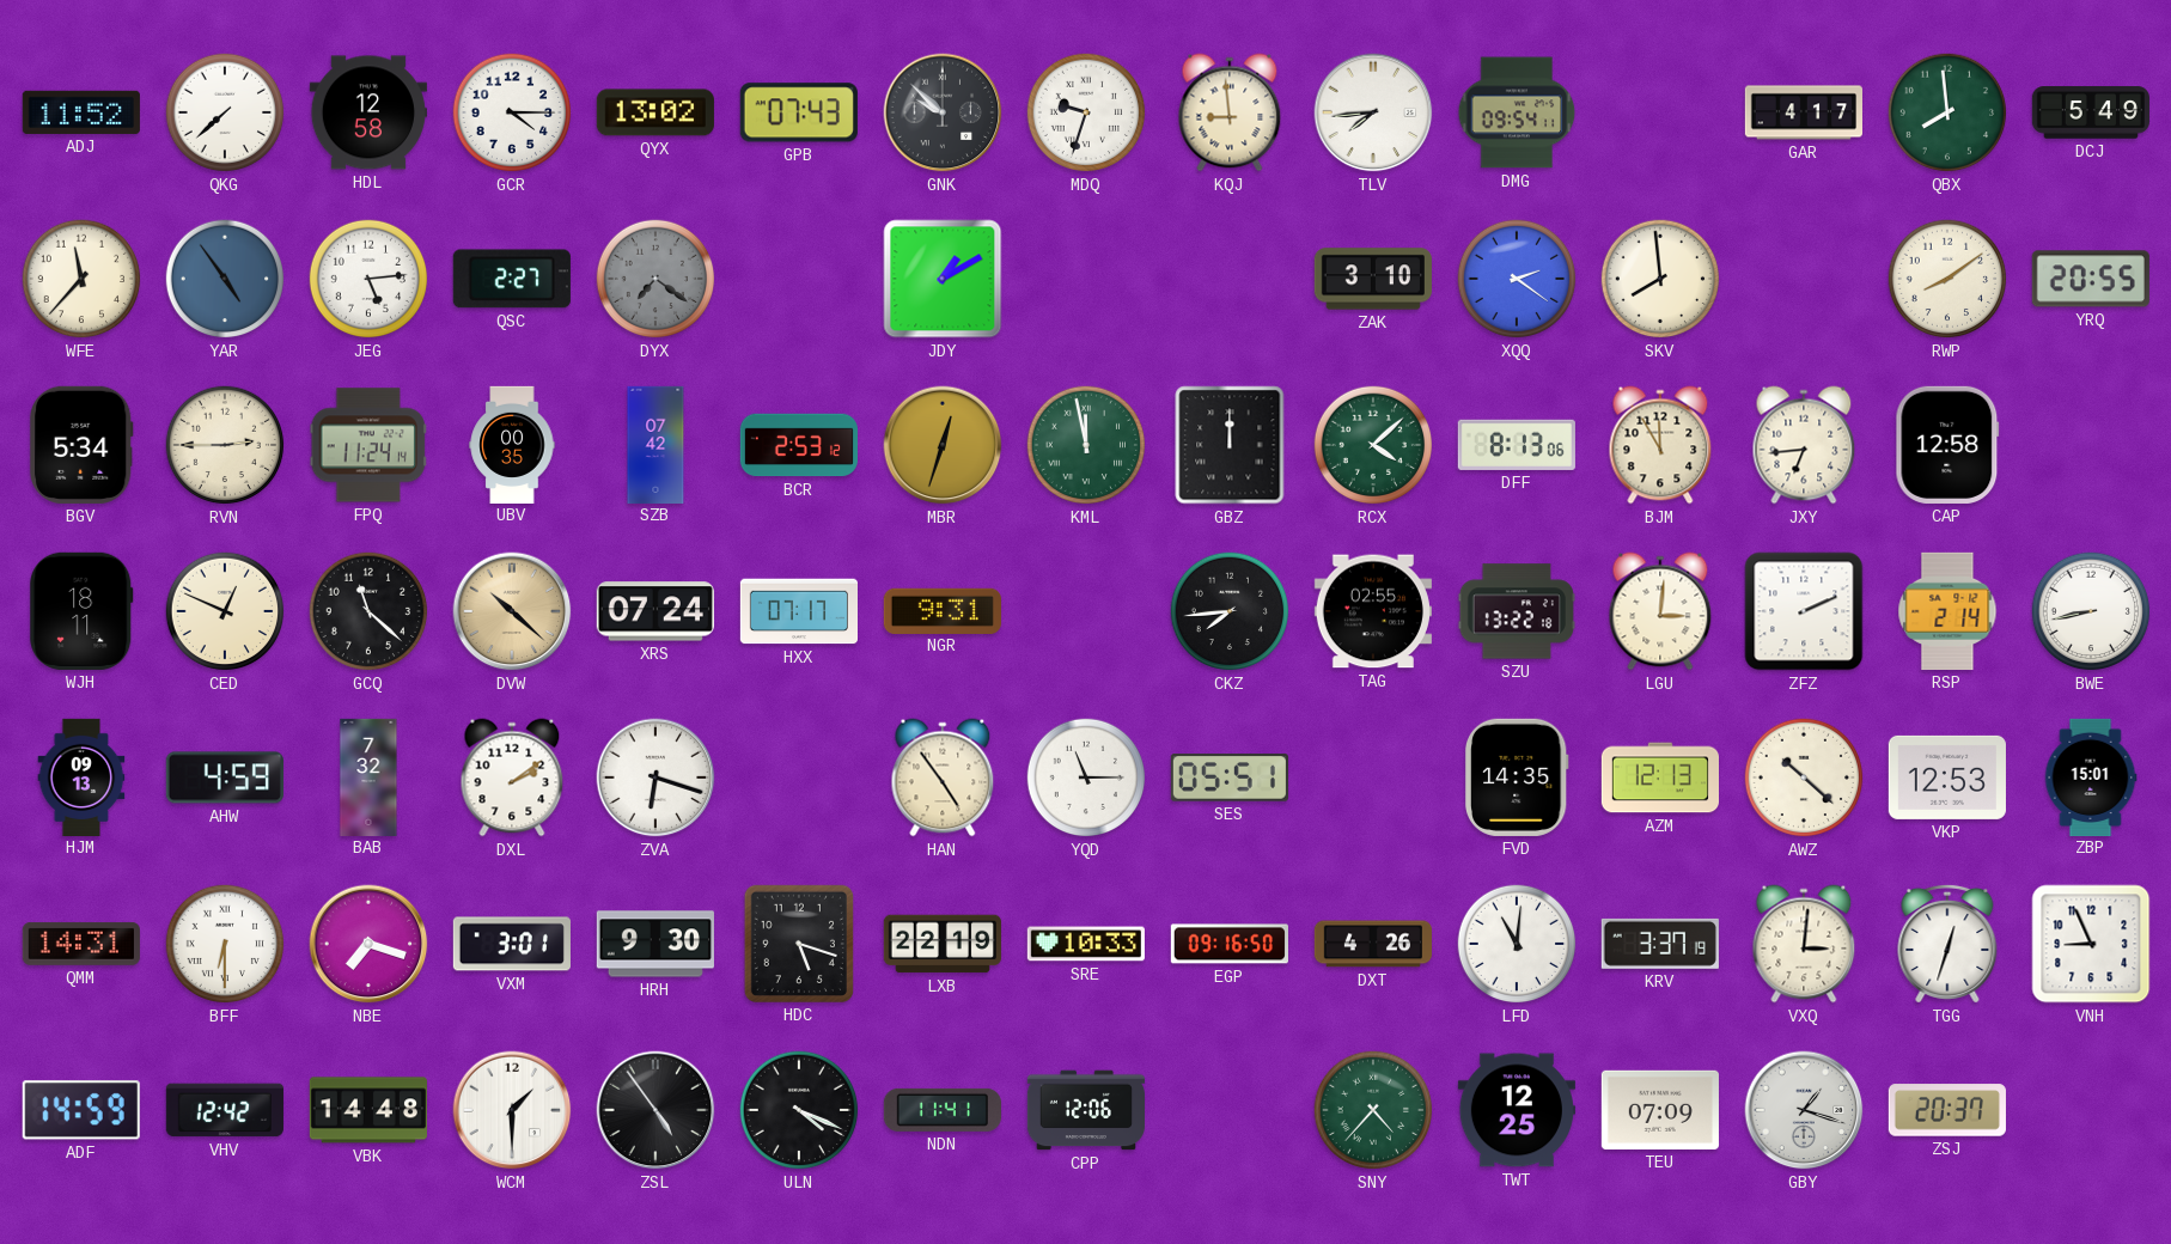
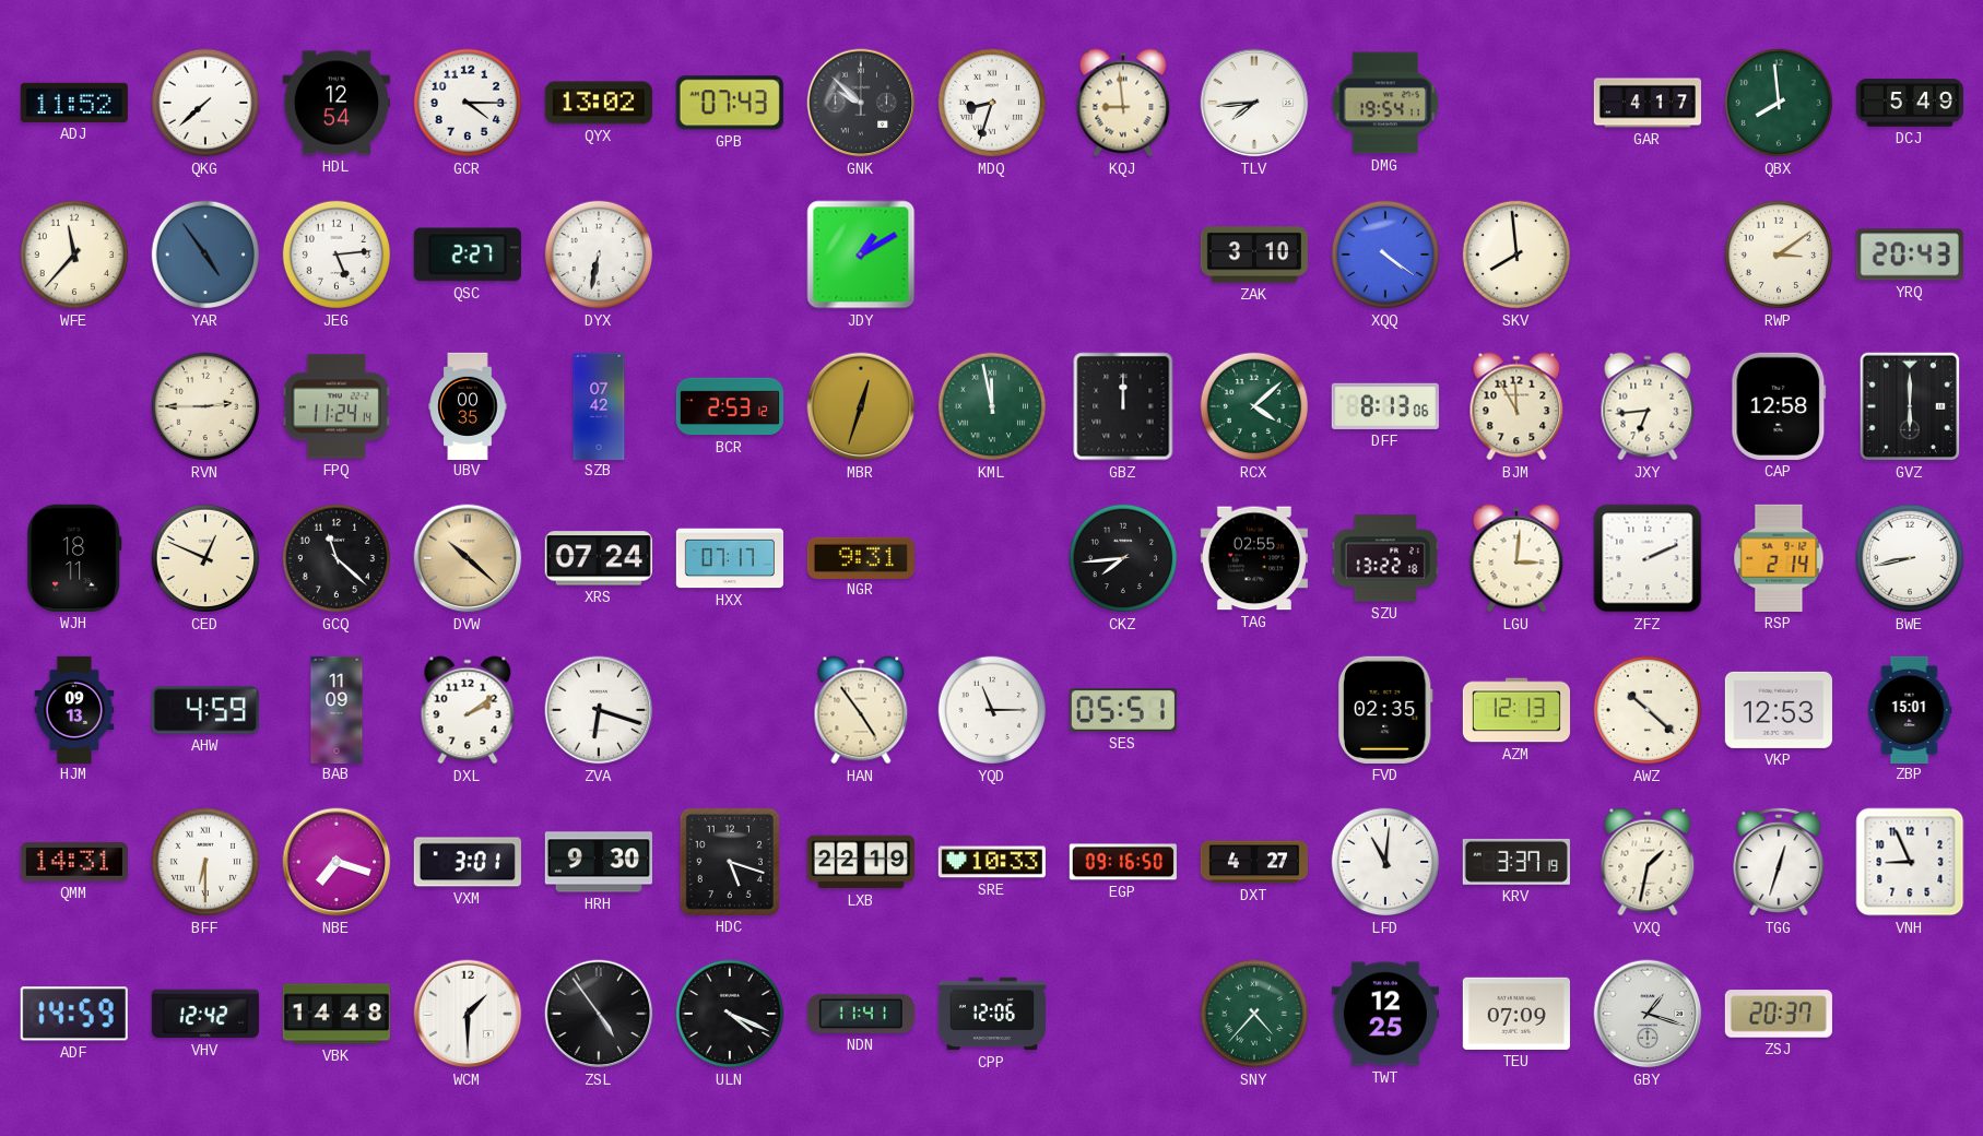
HDL: 12:58 -> 12:54 (337, 103)
MDQ: 9:33 -> 8:33 (992, 103)
DMG: 09:54 -> 19:54 (1385, 103)
DYX: 7:21 -> 6:32 (599, 255)
DYX dial: grey -> white (599, 255)
XQQ: 2:21 -> 4:21 (1385, 255)
RWP: 8:09 -> 3:09 (1779, 255)
YRQ: 20:55 -> 20:43 (1910, 255)
BGV: 5:34 -> none (81, 445)
GVZ: none -> 6:00 (1910, 406)
BAB: 7:32 -> 11:09 (337, 709)
FVD: 14:35 -> 02:35 (1385, 710)
DXT: 4:26 -> 4:27 (1253, 862)
VXQ: 3:01 -> 1:32 (1648, 862)
